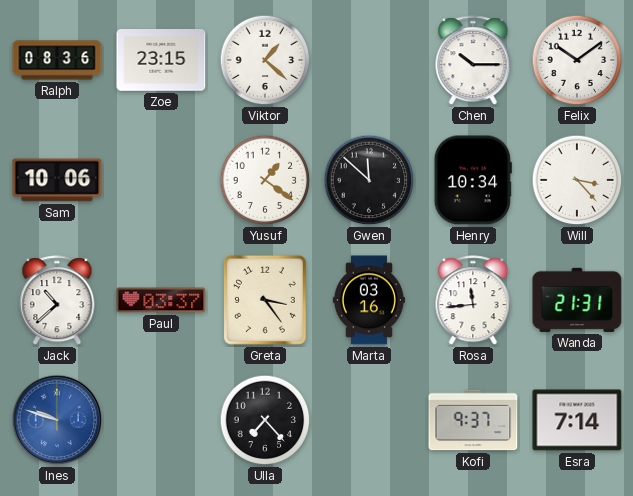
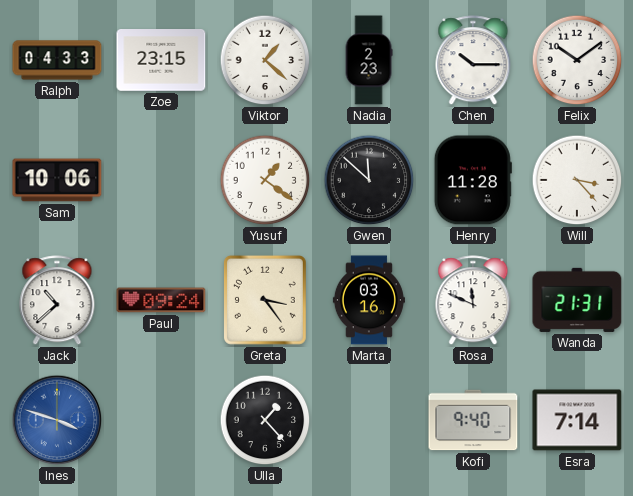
Ralph: 08:36 -> 04:33 (57, 60)
Nadia: none -> 2:23 (369, 60)
Henry: 10:34 -> 11:28 (473, 180)
Paul: 03:37 -> 09:24 (161, 300)
Rosa: 11:44 -> 11:49 (473, 301)
Ines: 9:48 -> 3:48 (57, 420)
Ulla: 7:23 -> 1:23 (265, 420)
Kofi: 9:37 -> 9:40 (473, 420)
